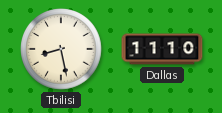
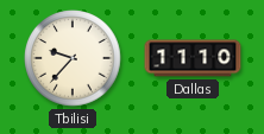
Tbilisi: 8:28 -> 9:37 (73, 58)
